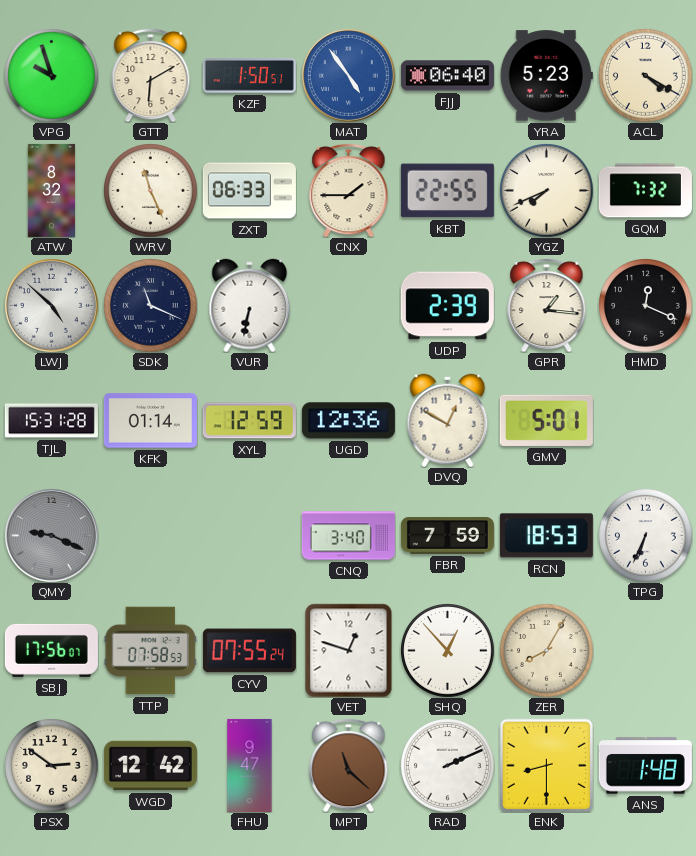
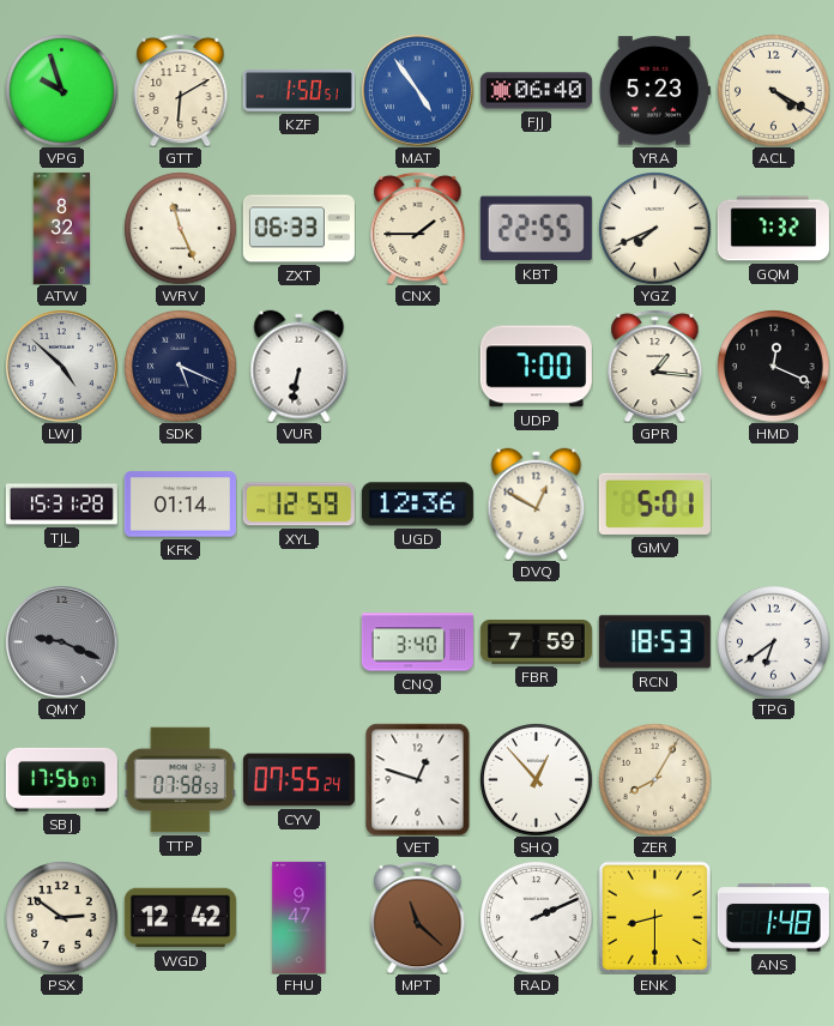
SDK: 11:19 -> 5:19 (181, 367)
UDP: 2:39 -> 7:00 (536, 367)
TPG: 6:34 -> 6:39 (774, 642)
